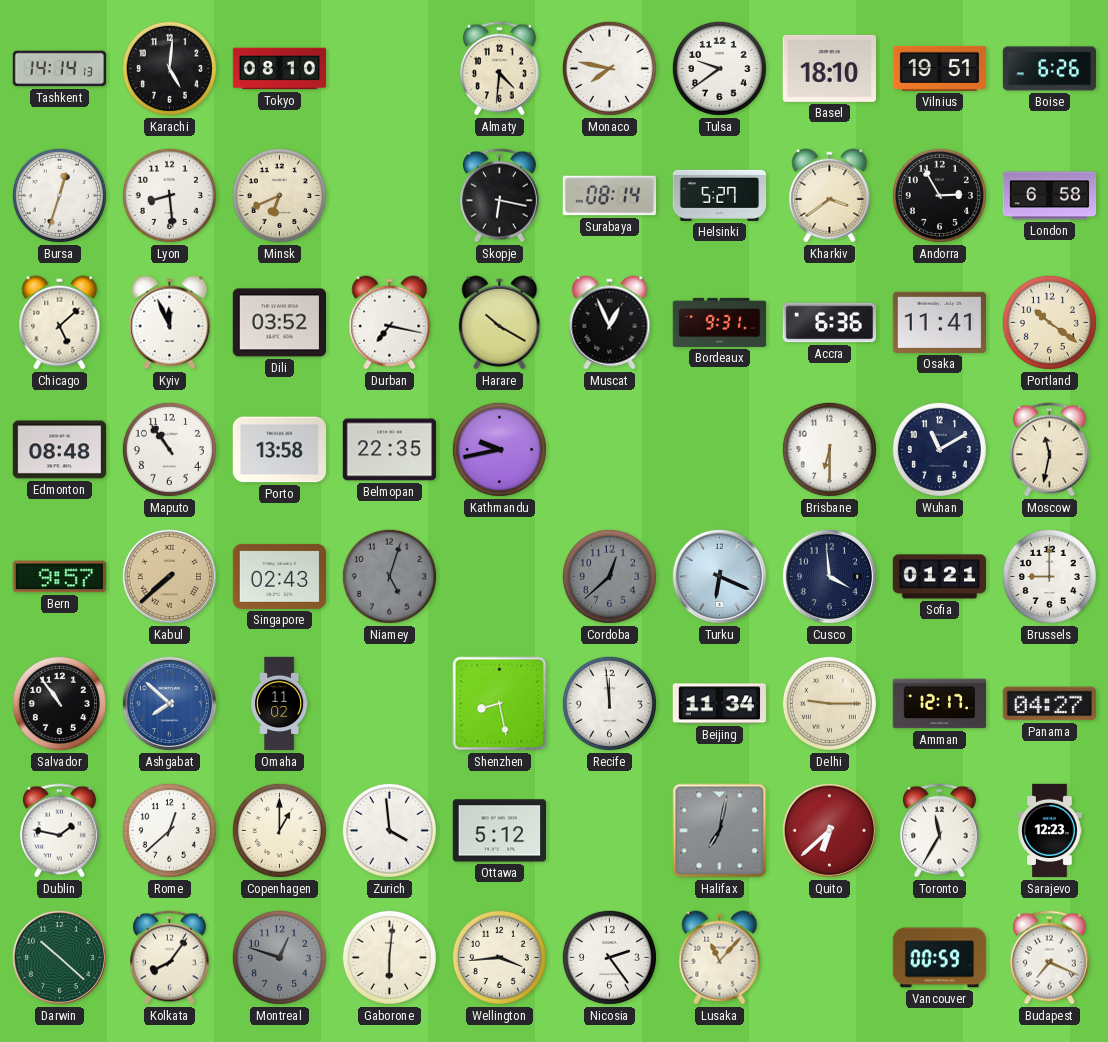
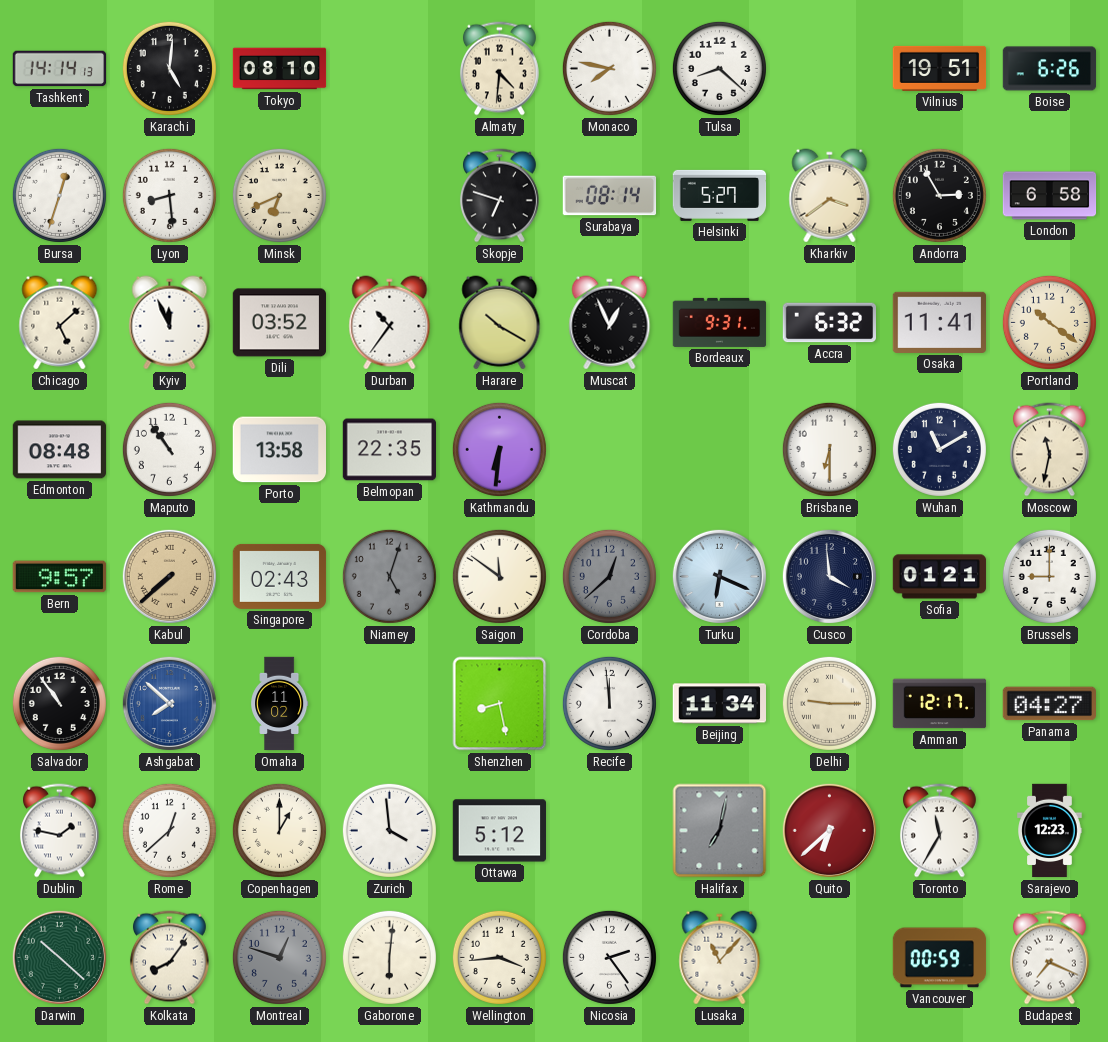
Tulsa: 9:39 -> 8:22 (719, 68)
Basel: 18:10 -> none (829, 68)
Skopje: 6:17 -> 6:48 (499, 196)
Durban: 7:17 -> 10:36 (390, 323)
Accra: 6:36 -> 6:32 (829, 323)
Kathmandu: 9:43 -> 6:31 (499, 449)
Saigon: none -> 11:51 (499, 576)
